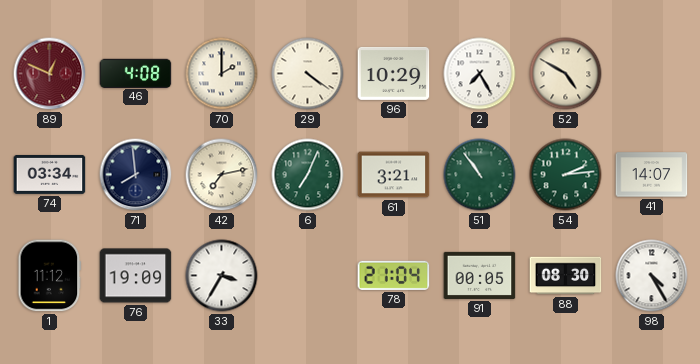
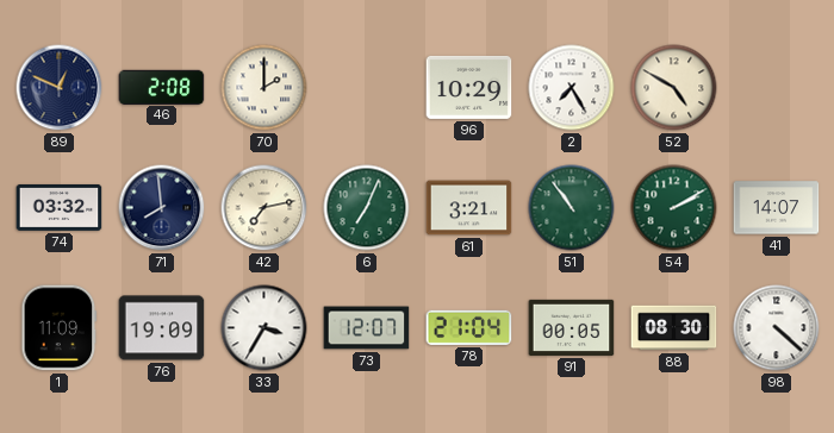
89 dial: burgundy -> navy (60, 88)
46: 4:08 -> 2:08 (162, 87)
29: 4:21 -> none (308, 74)
74: 03:34 -> 03:32 (60, 207)
54: 2:14 -> 2:10 (674, 208)
1: 11:12 -> 11:09 (60, 328)
73: none -> 12:07 (367, 328)
98: 4:25 -> 4:22 (777, 328)
